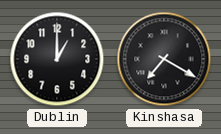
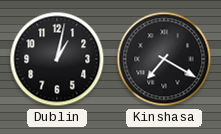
Dublin: 1:00 -> 1:02 (57, 59)
